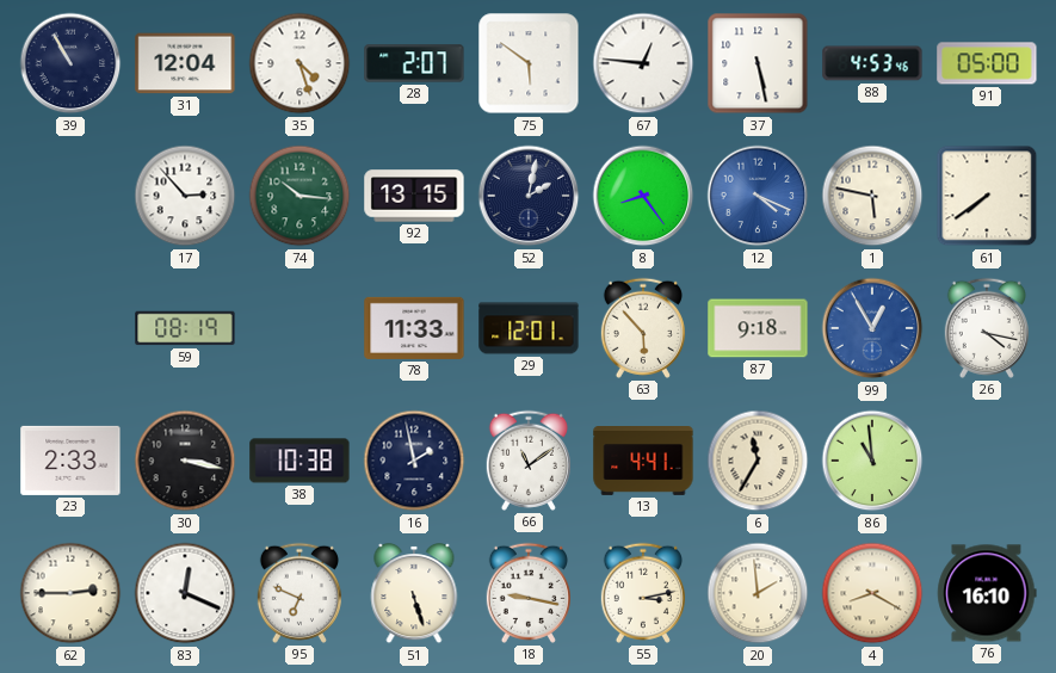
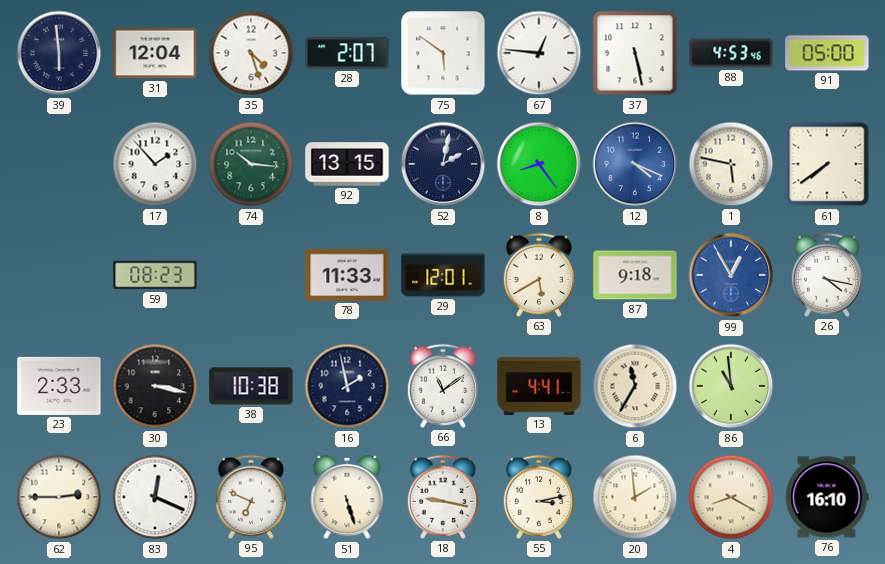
39: 10:55 -> 5:59 (59, 53)
17: 2:53 -> 1:53 (155, 164)
59: 08:19 -> 08:23 (155, 275)
63: 5:53 -> 5:40 (539, 275)
